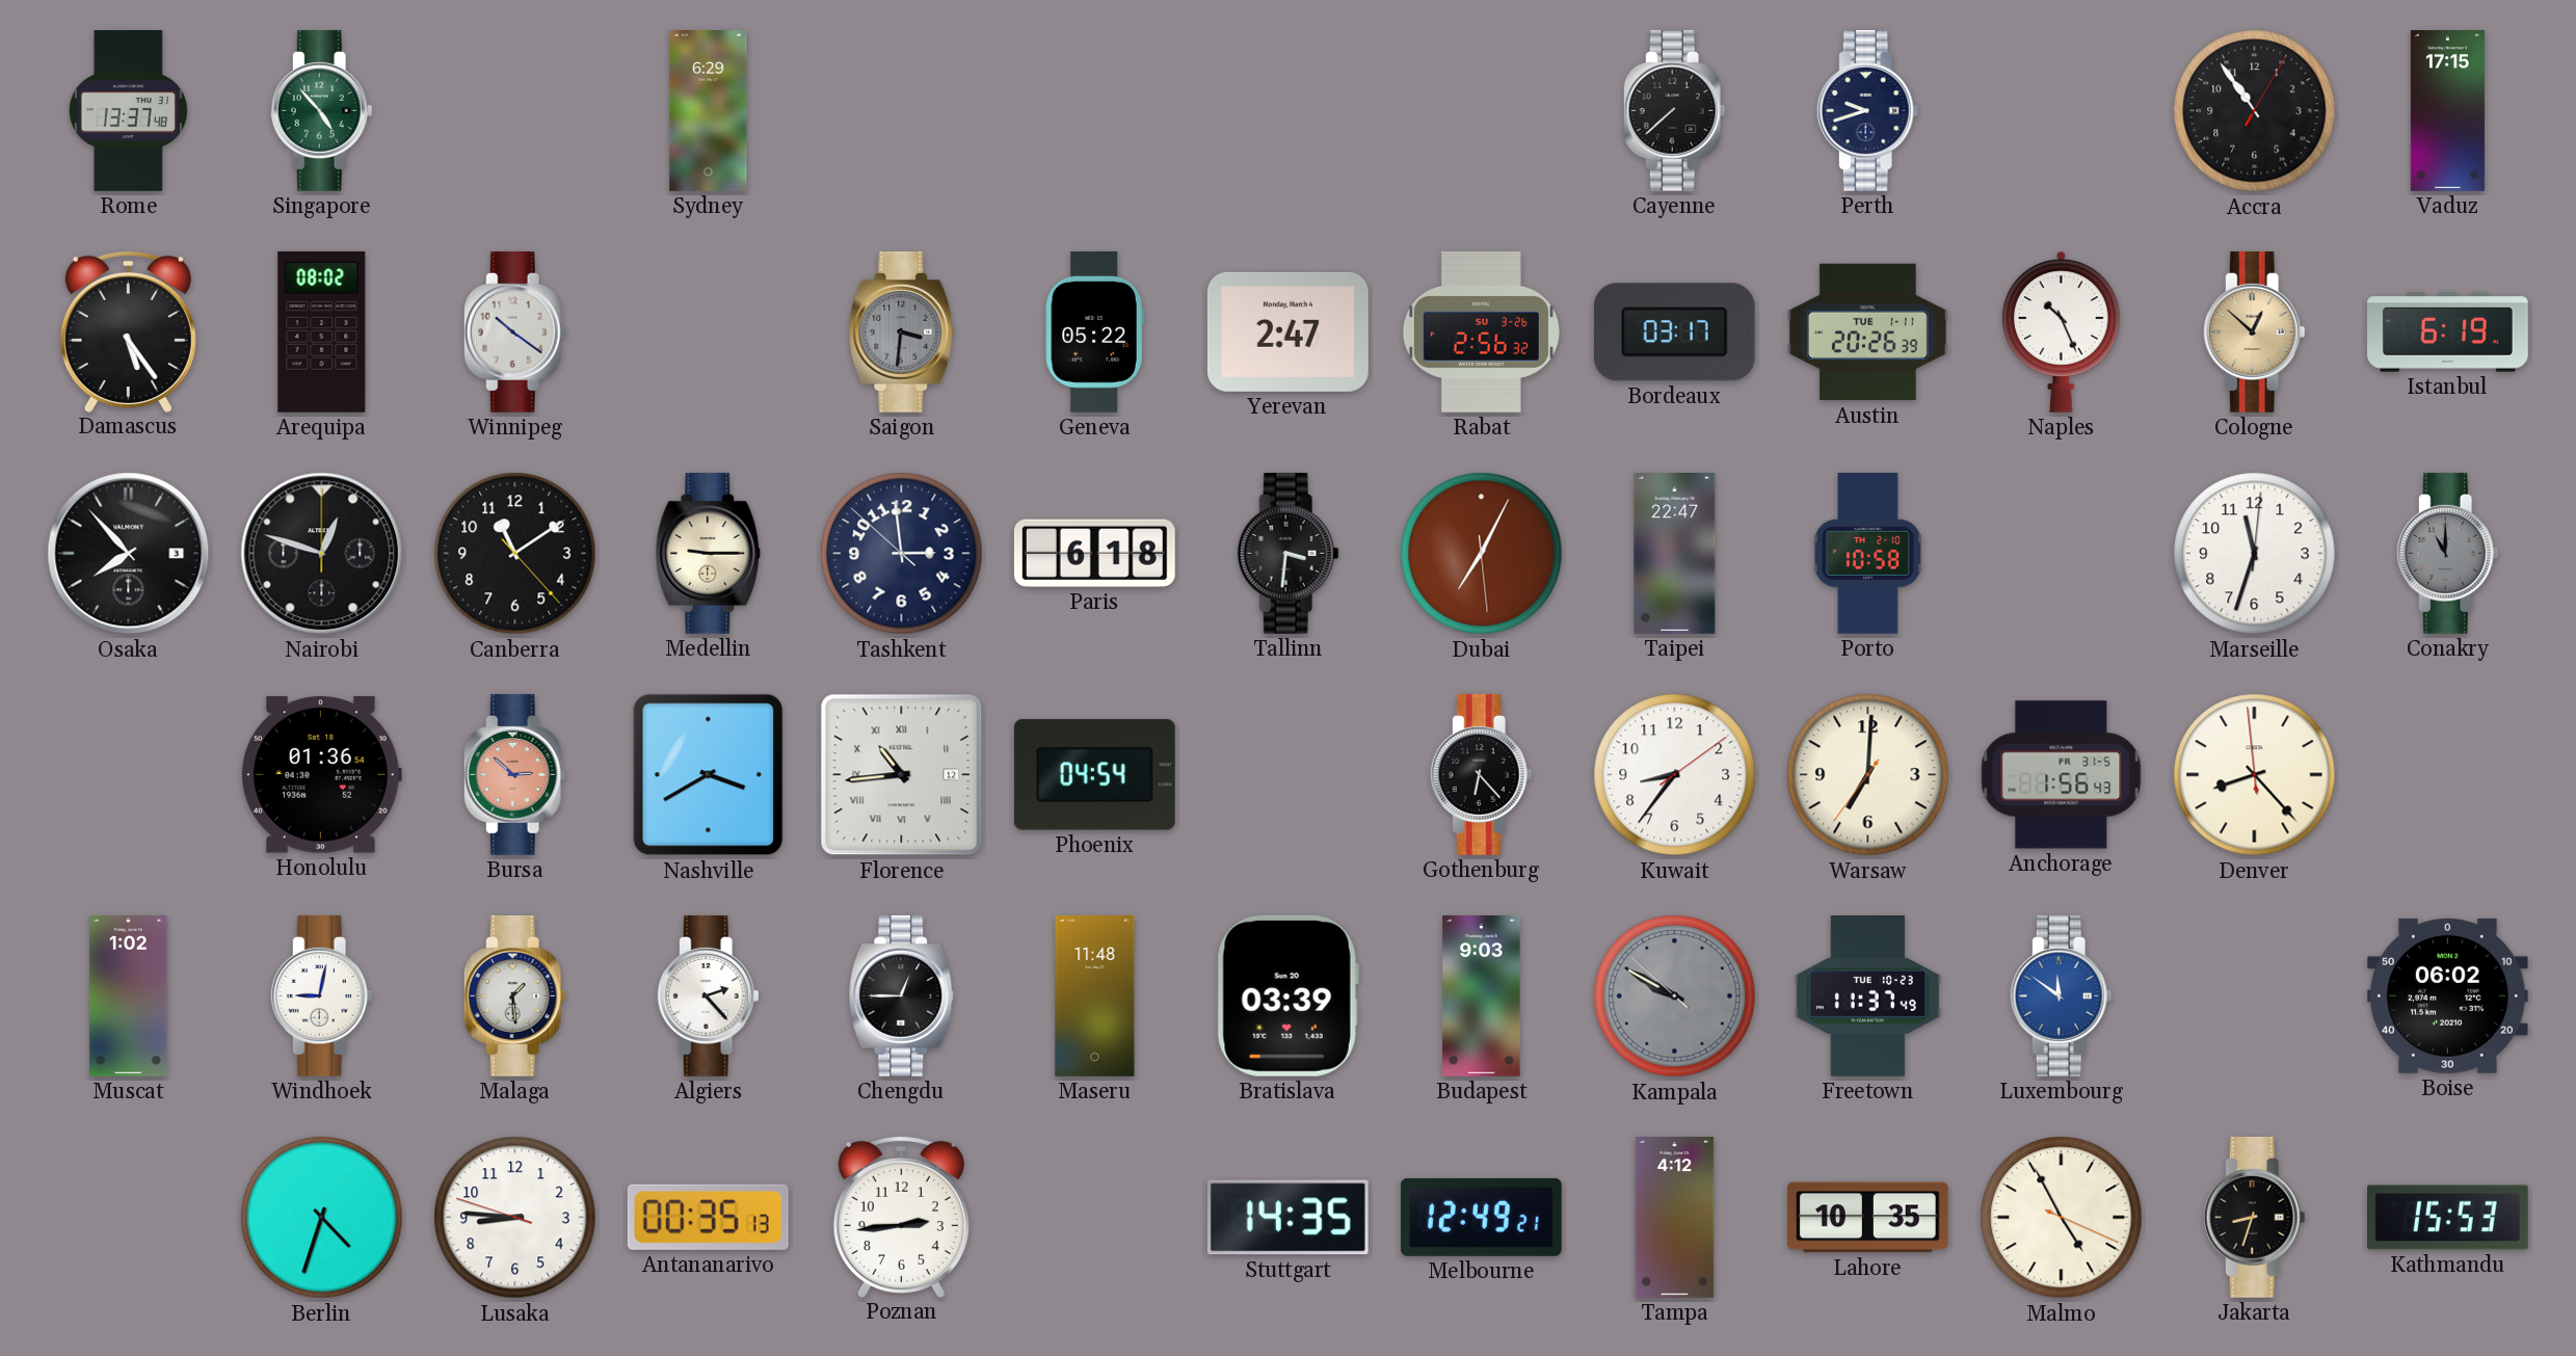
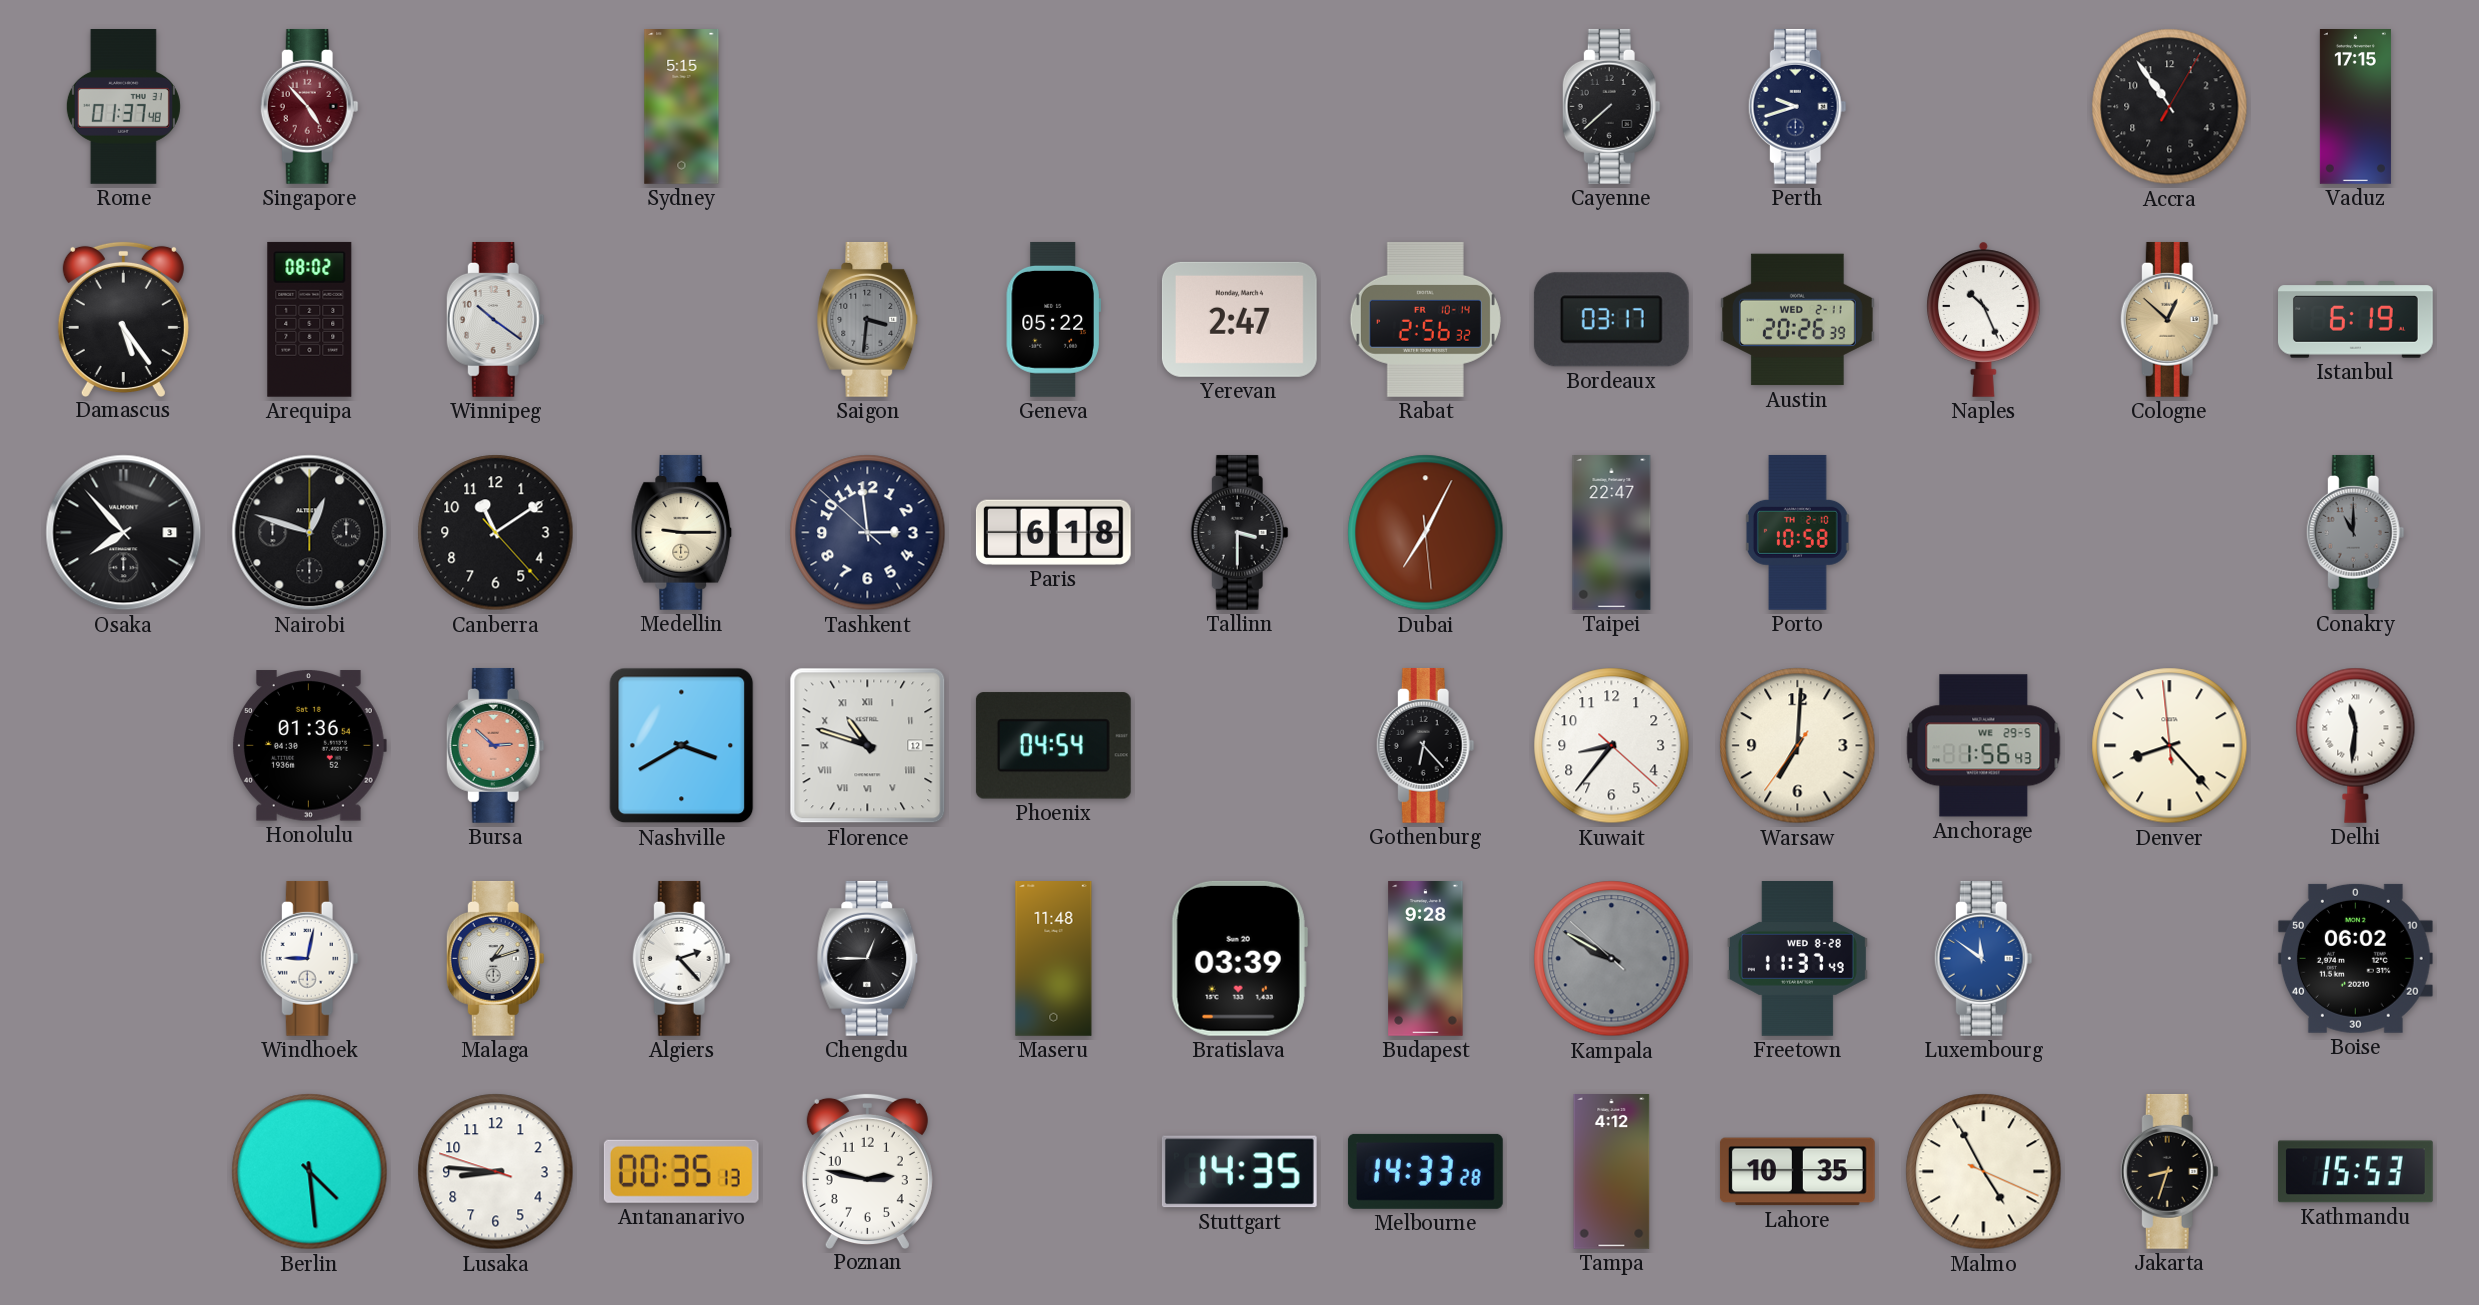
Rome: 13:37 -> 01:37 (123, 107)
Singapore dial: green -> burgundy (309, 106)
Sydney: 6:29 -> 5:15 (682, 107)
Rabat date: SU 3-26 -> FR 10-14 (1425, 319)
Austin date: TUE 1-11 -> WED 2-11 (1797, 320)
Tallinn: 3:31 -> 3:30 (1239, 532)
Marseille: 11:33 -> none (2255, 554)
Florence: 10:44 -> 10:48 (868, 746)
Kuwait: 8:36:09 -> 8:36:22 (1612, 746)
Anchorage date: FR 31-5 -> WE 29-5 (1984, 746)
Delhi: none -> 11:31 (2356, 745)
Muscat: 1:02 -> none (129, 996)
Malaga: 1:29 -> 1:12 (495, 958)
Budapest: 9:03 -> 9:28 (1426, 959)
Freetown date: TUE 10-23 -> WED 8-28 (1797, 959)
Berlin: 4:33 -> 4:29 (310, 1172)
Poznan: 2:44 -> 2:47 (867, 1171)
Melbourne: 12:49 -> 14:33 (1425, 1171)
